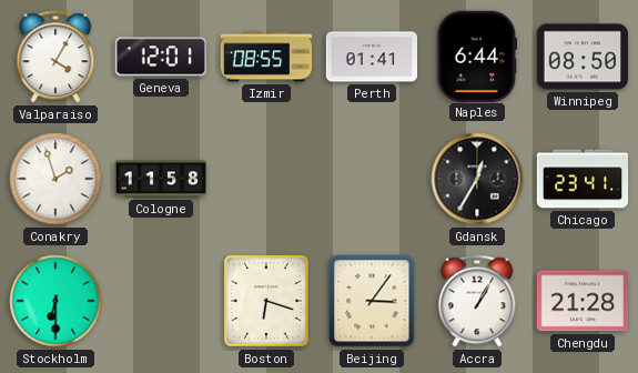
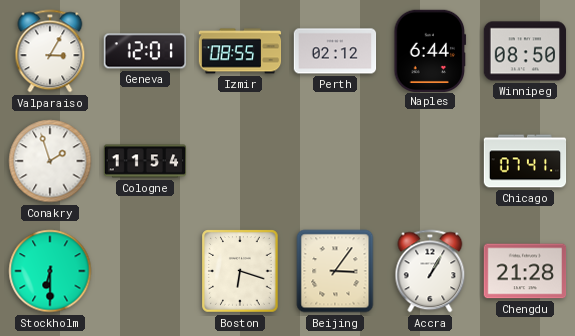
Valparaiso: 4:05 -> 3:05 (50, 51)
Perth: 01:41 -> 02:12 (335, 51)
Cologne: 11:58 -> 11:54 (145, 161)
Gdansk: 12:35 -> none (477, 179)
Chicago: 23:41 -> 07:41 (525, 161)
